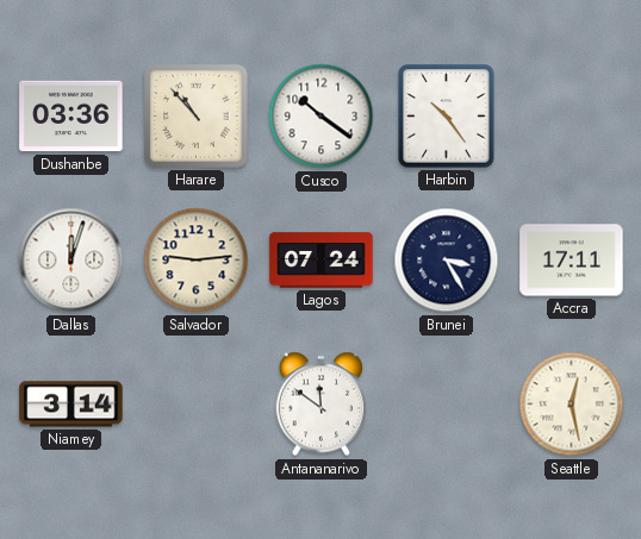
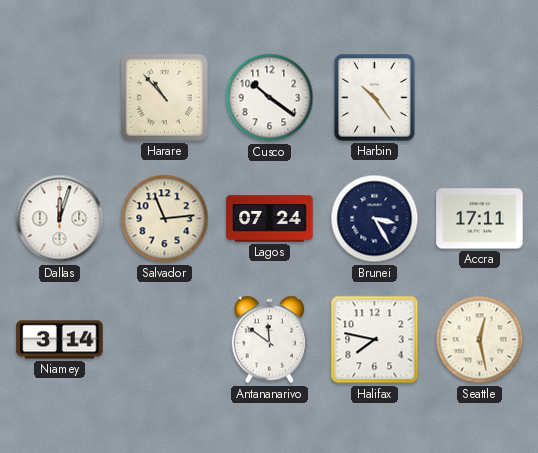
Dushanbe: 03:36 -> none (71, 117)
Salvador: 9:14 -> 11:14 (165, 219)
Halifax: none -> 7:47 (375, 340)
